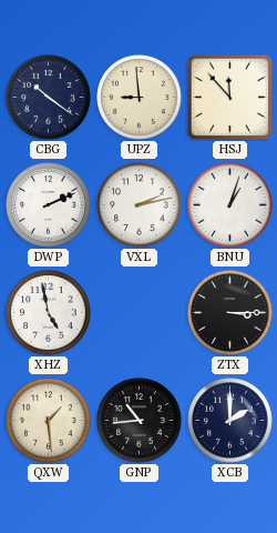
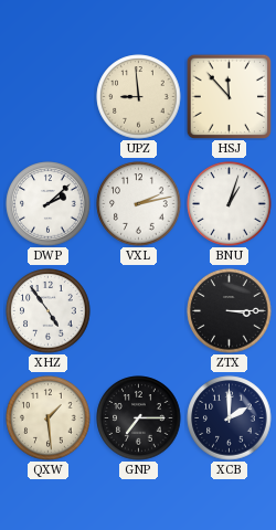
CBG: 10:21 -> none (49, 98)
DWP: 2:11 -> 2:08 (49, 204)
XHZ: 4:58 -> 4:54 (49, 311)
GNP: 10:44 -> 7:15 (139, 418)
